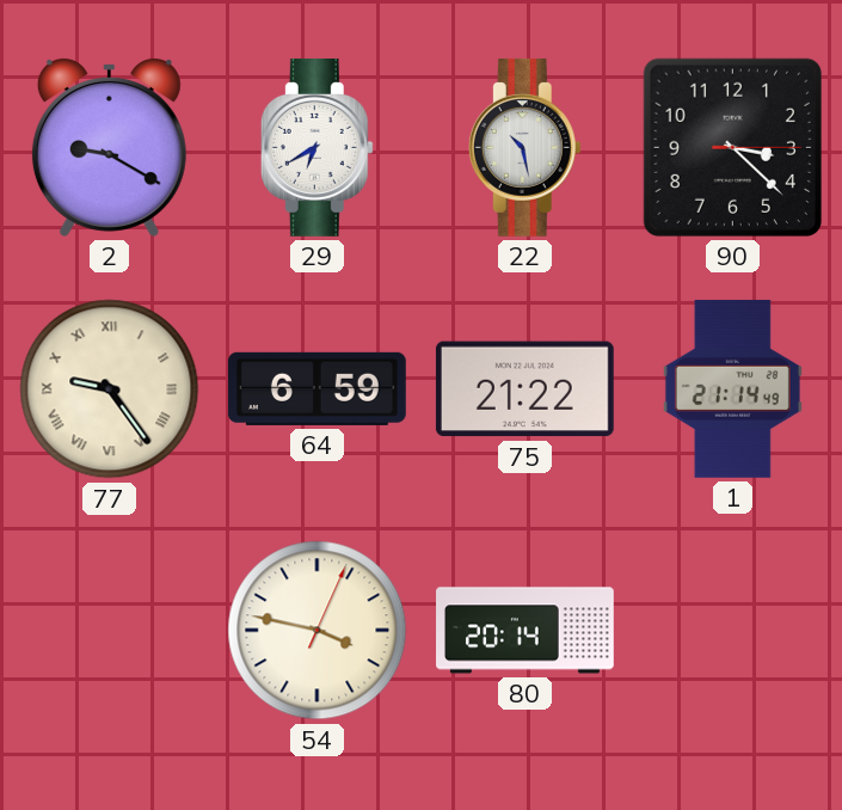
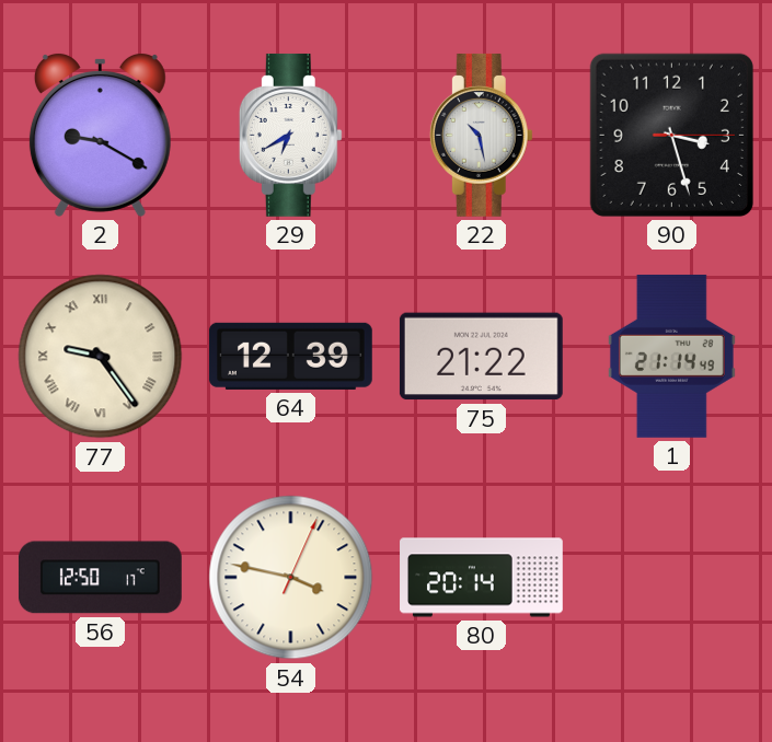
90: 3:22 -> 3:27 (671, 135)
64: 6:59 -> 12:39 (290, 356)
56: none -> 12:50 (100, 578)
